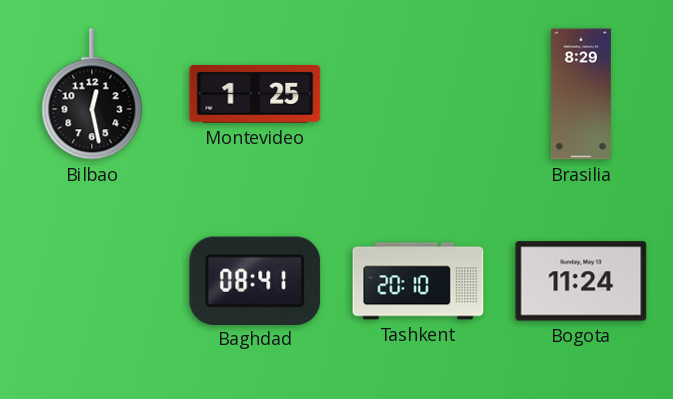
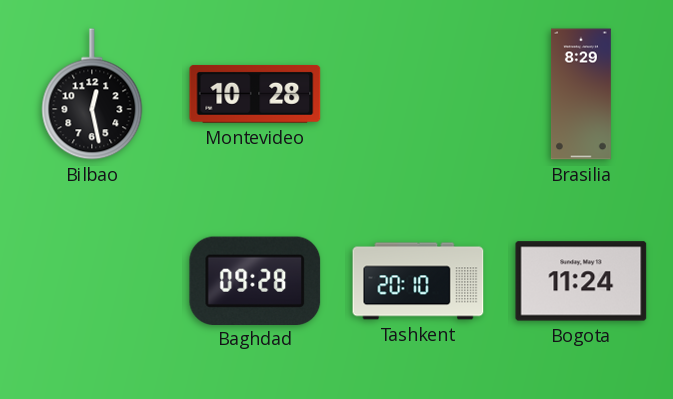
Montevideo: 1:25 -> 10:28 (255, 94)
Baghdad: 08:41 -> 09:28 (255, 280)
